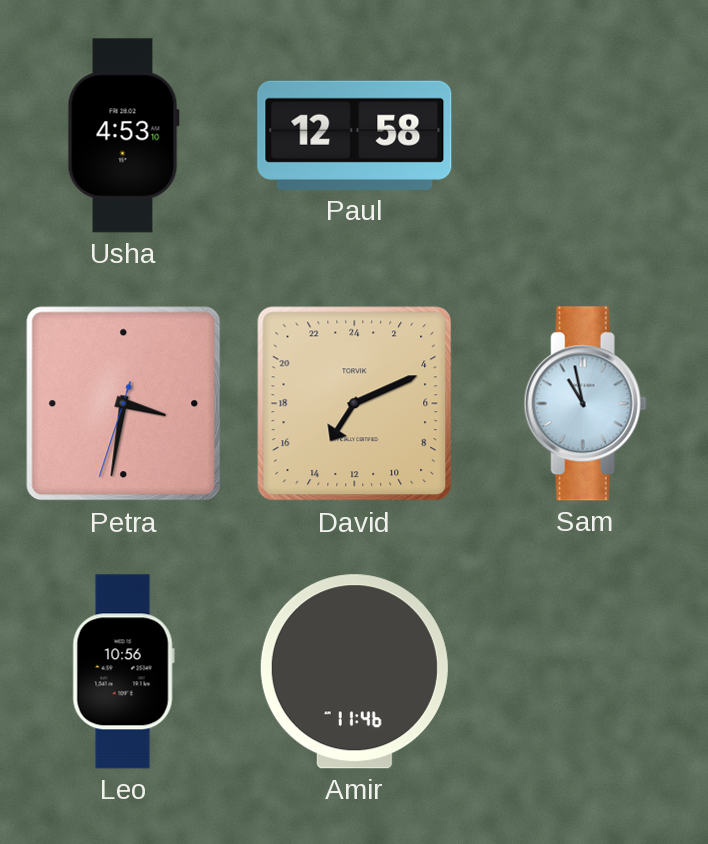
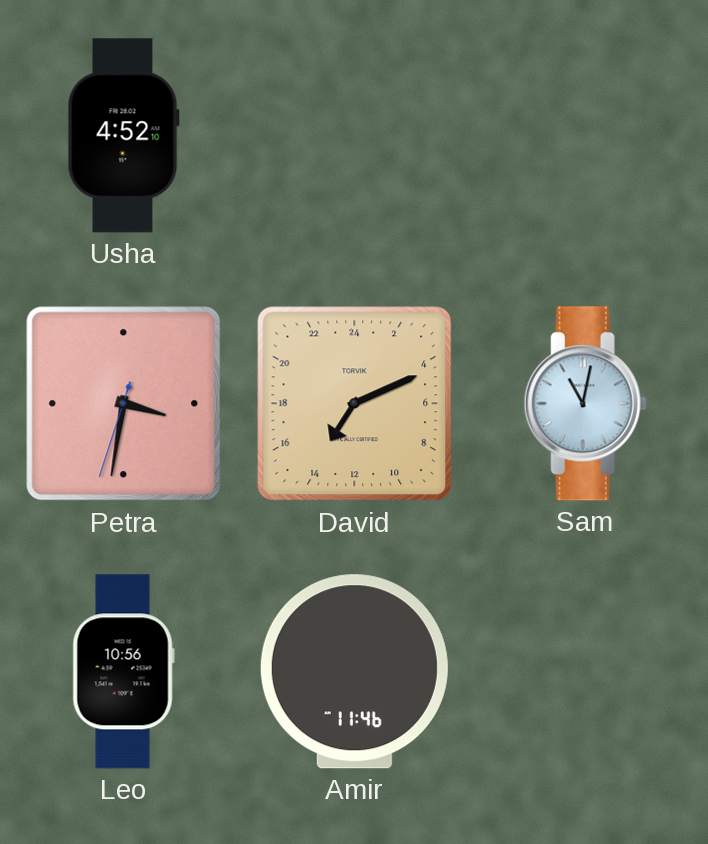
Usha: 4:53 -> 4:52 (123, 136)
Paul: 12:58 -> none (355, 135)
Sam: 10:58 -> 11:02 (585, 404)
